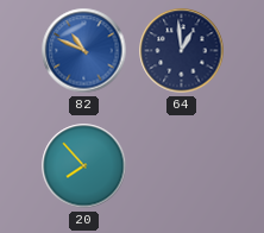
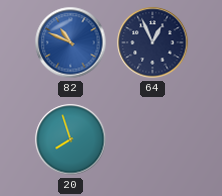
64: 12:59 -> 12:56 (153, 43)
20: 7:53 -> 7:57 (71, 140)
